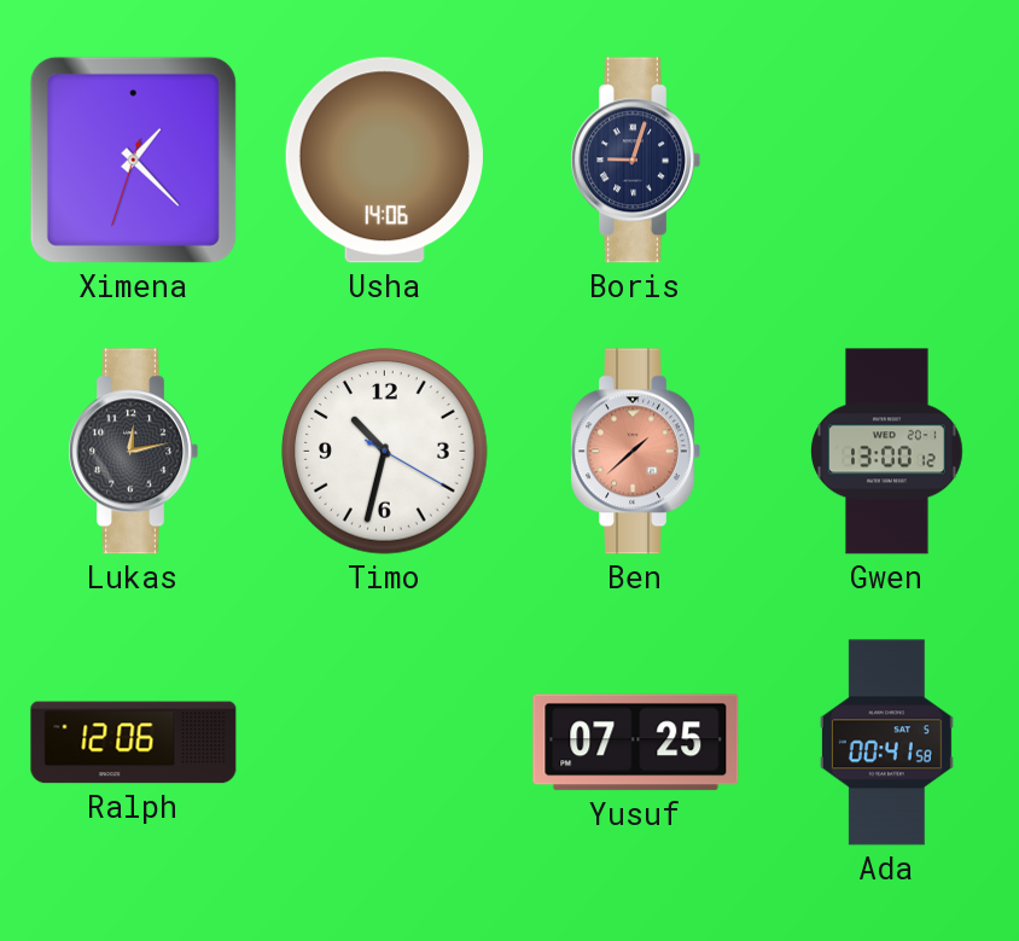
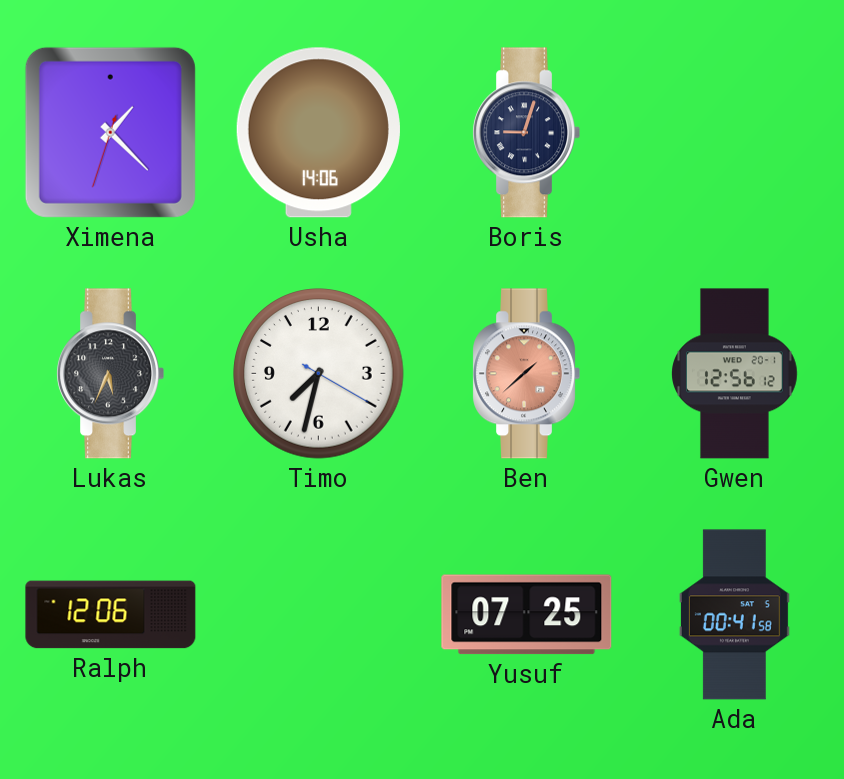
Lukas: 12:13 -> 5:34 (110, 374)
Timo: 10:32 -> 7:32 (319, 374)
Gwen: 13:00 -> 12:56 (735, 374)
